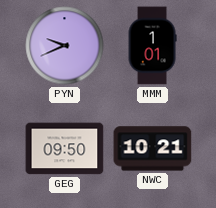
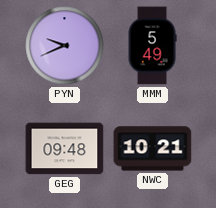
MMM: 1:01 -> 5:49 (152, 46)
GEG: 09:50 -> 09:48 (65, 149)
